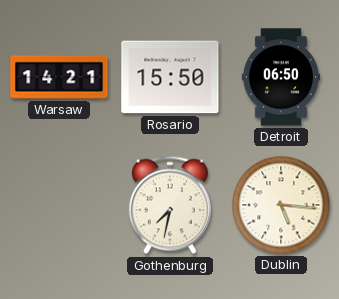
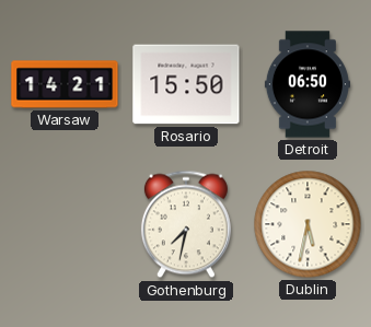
Dublin: 5:16 -> 5:32 (308, 224)
